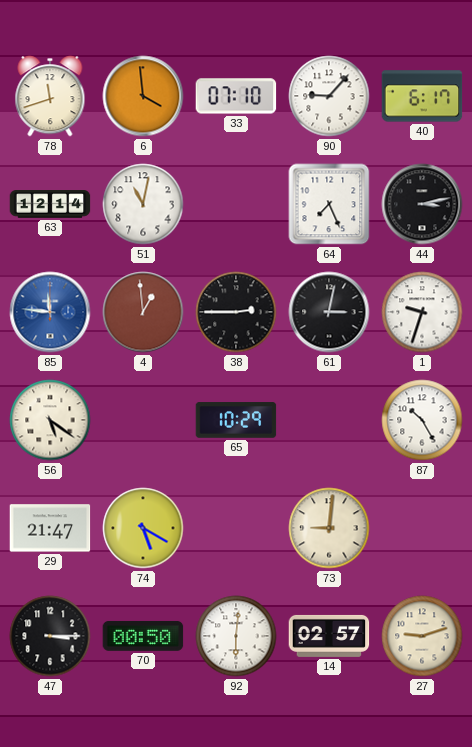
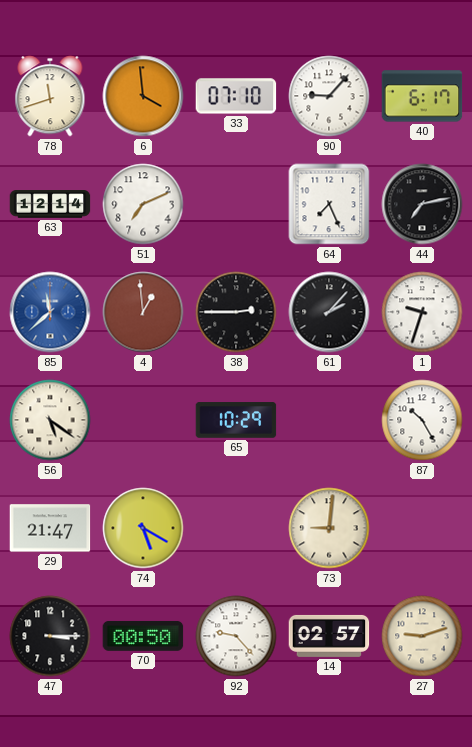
51: 11:02 -> 7:11 (143, 204)
44: 3:13 -> 7:13 (422, 204)
85: 11:46 -> 11:38 (50, 312)
61: 3:02 -> 2:07 (329, 312)
92: 6:01 -> 9:23 (236, 636)
